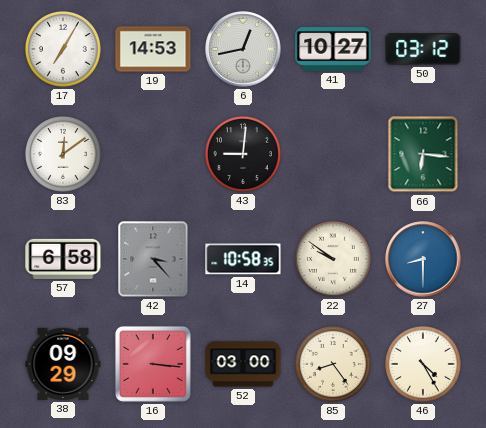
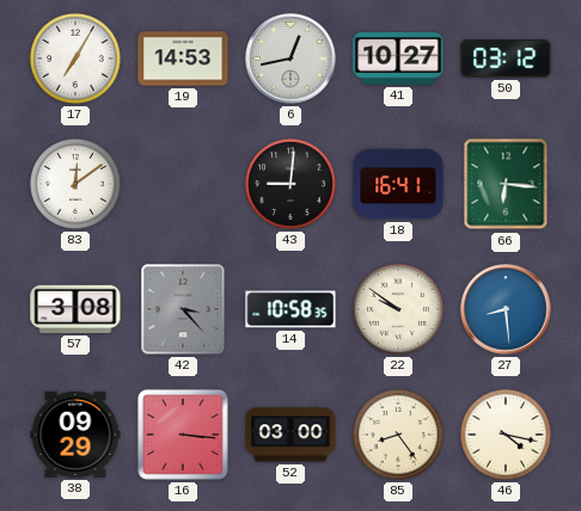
18: none -> 16:41 (398, 184)
57: 6:58 -> 3:08 (75, 309)
27: 8:30 -> 8:29 (506, 309)
46: 4:25 -> 4:17 (506, 435)
